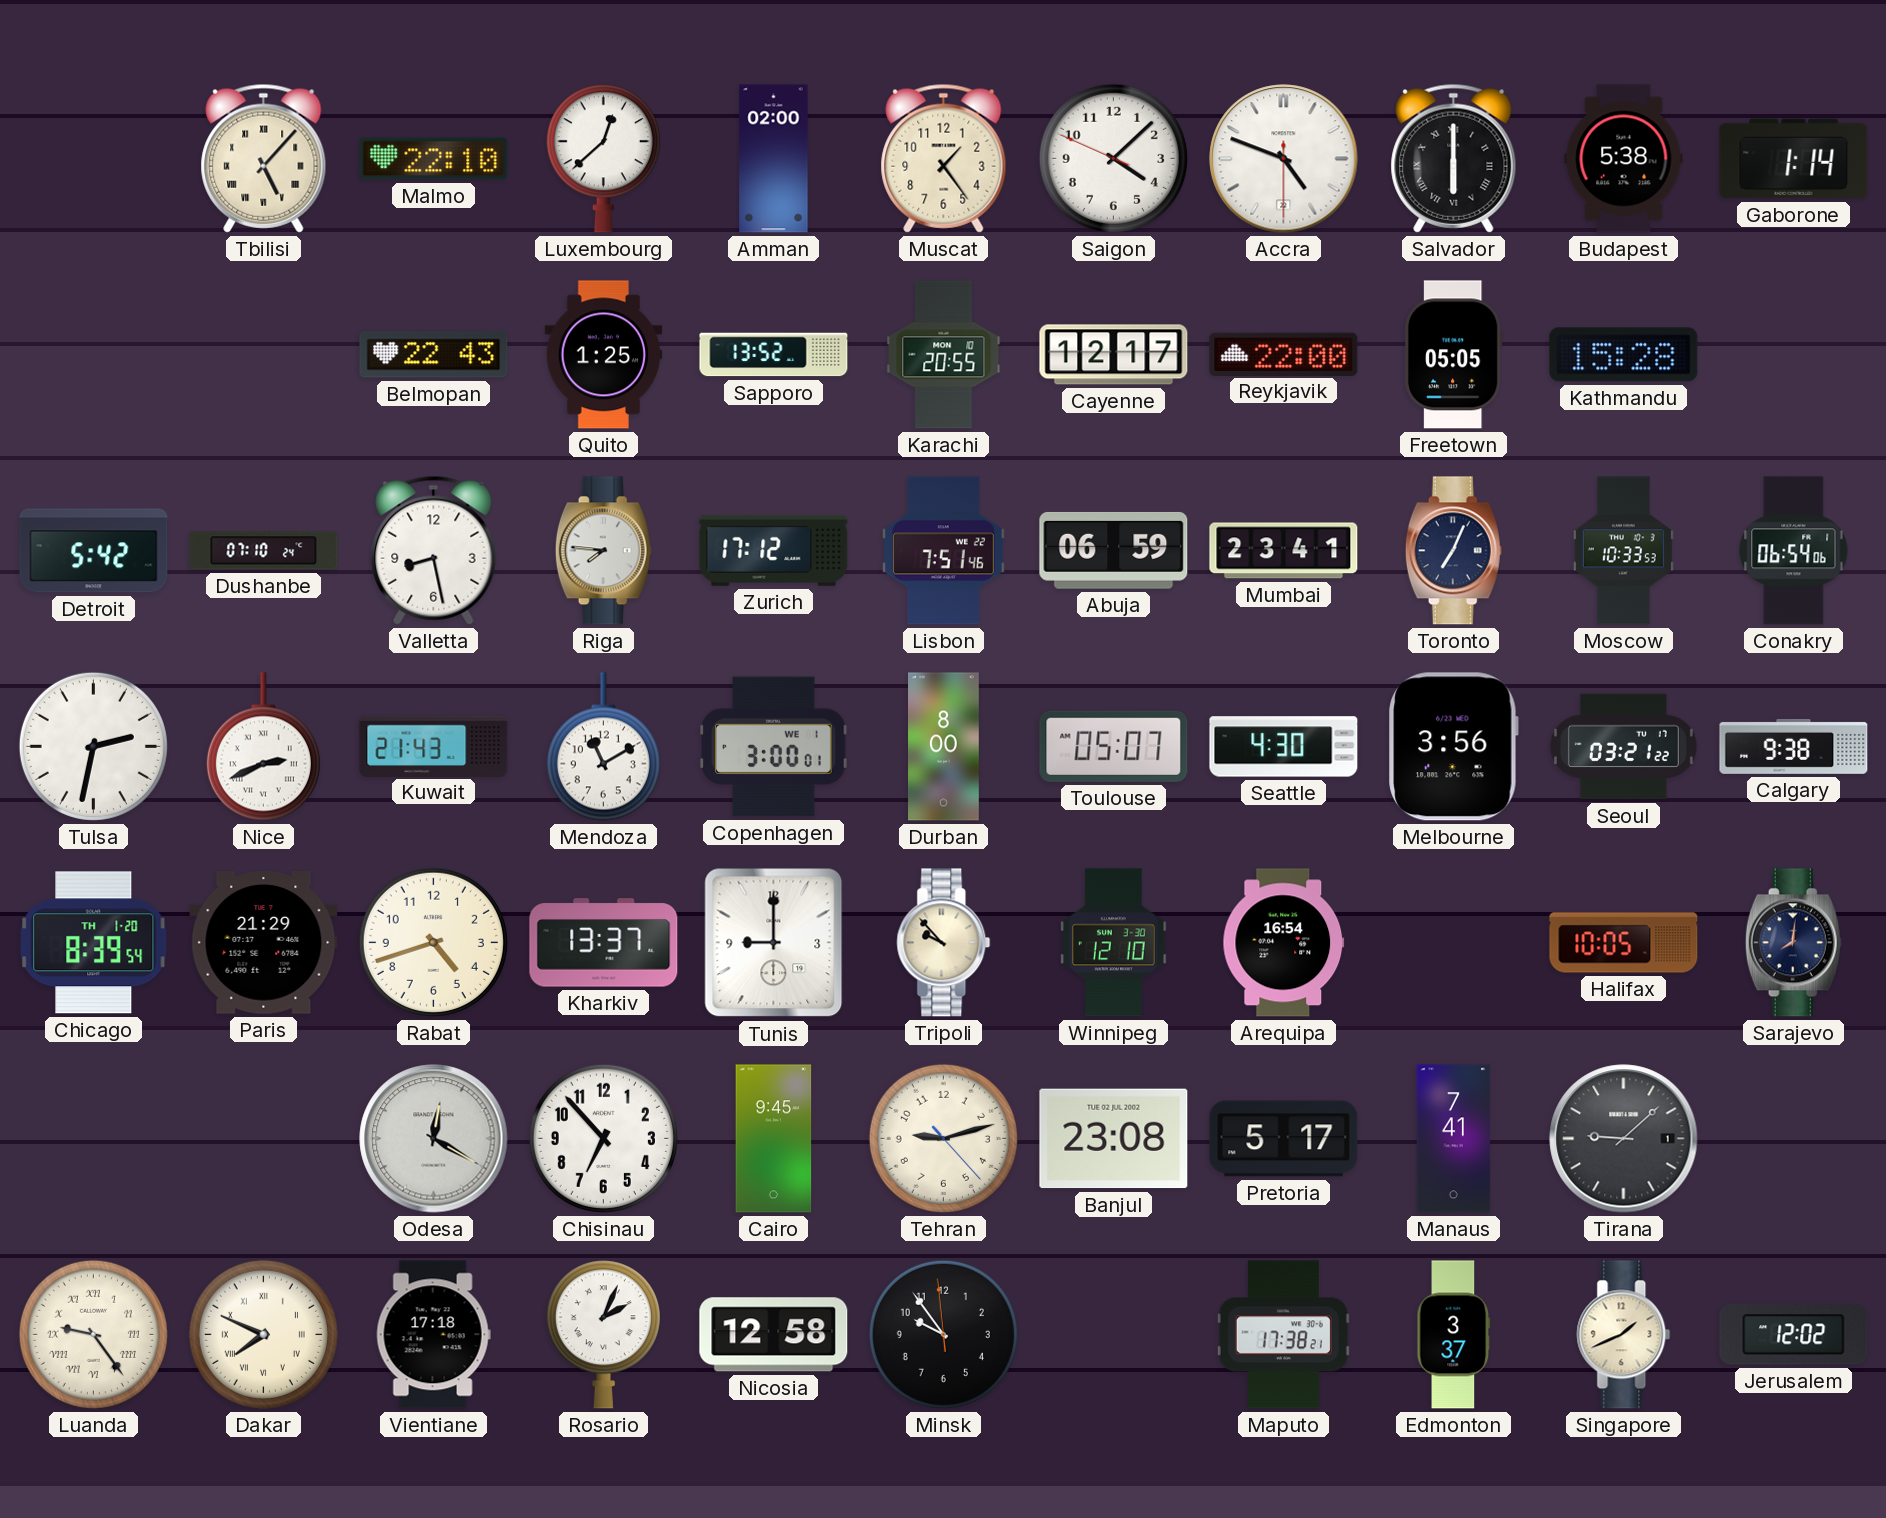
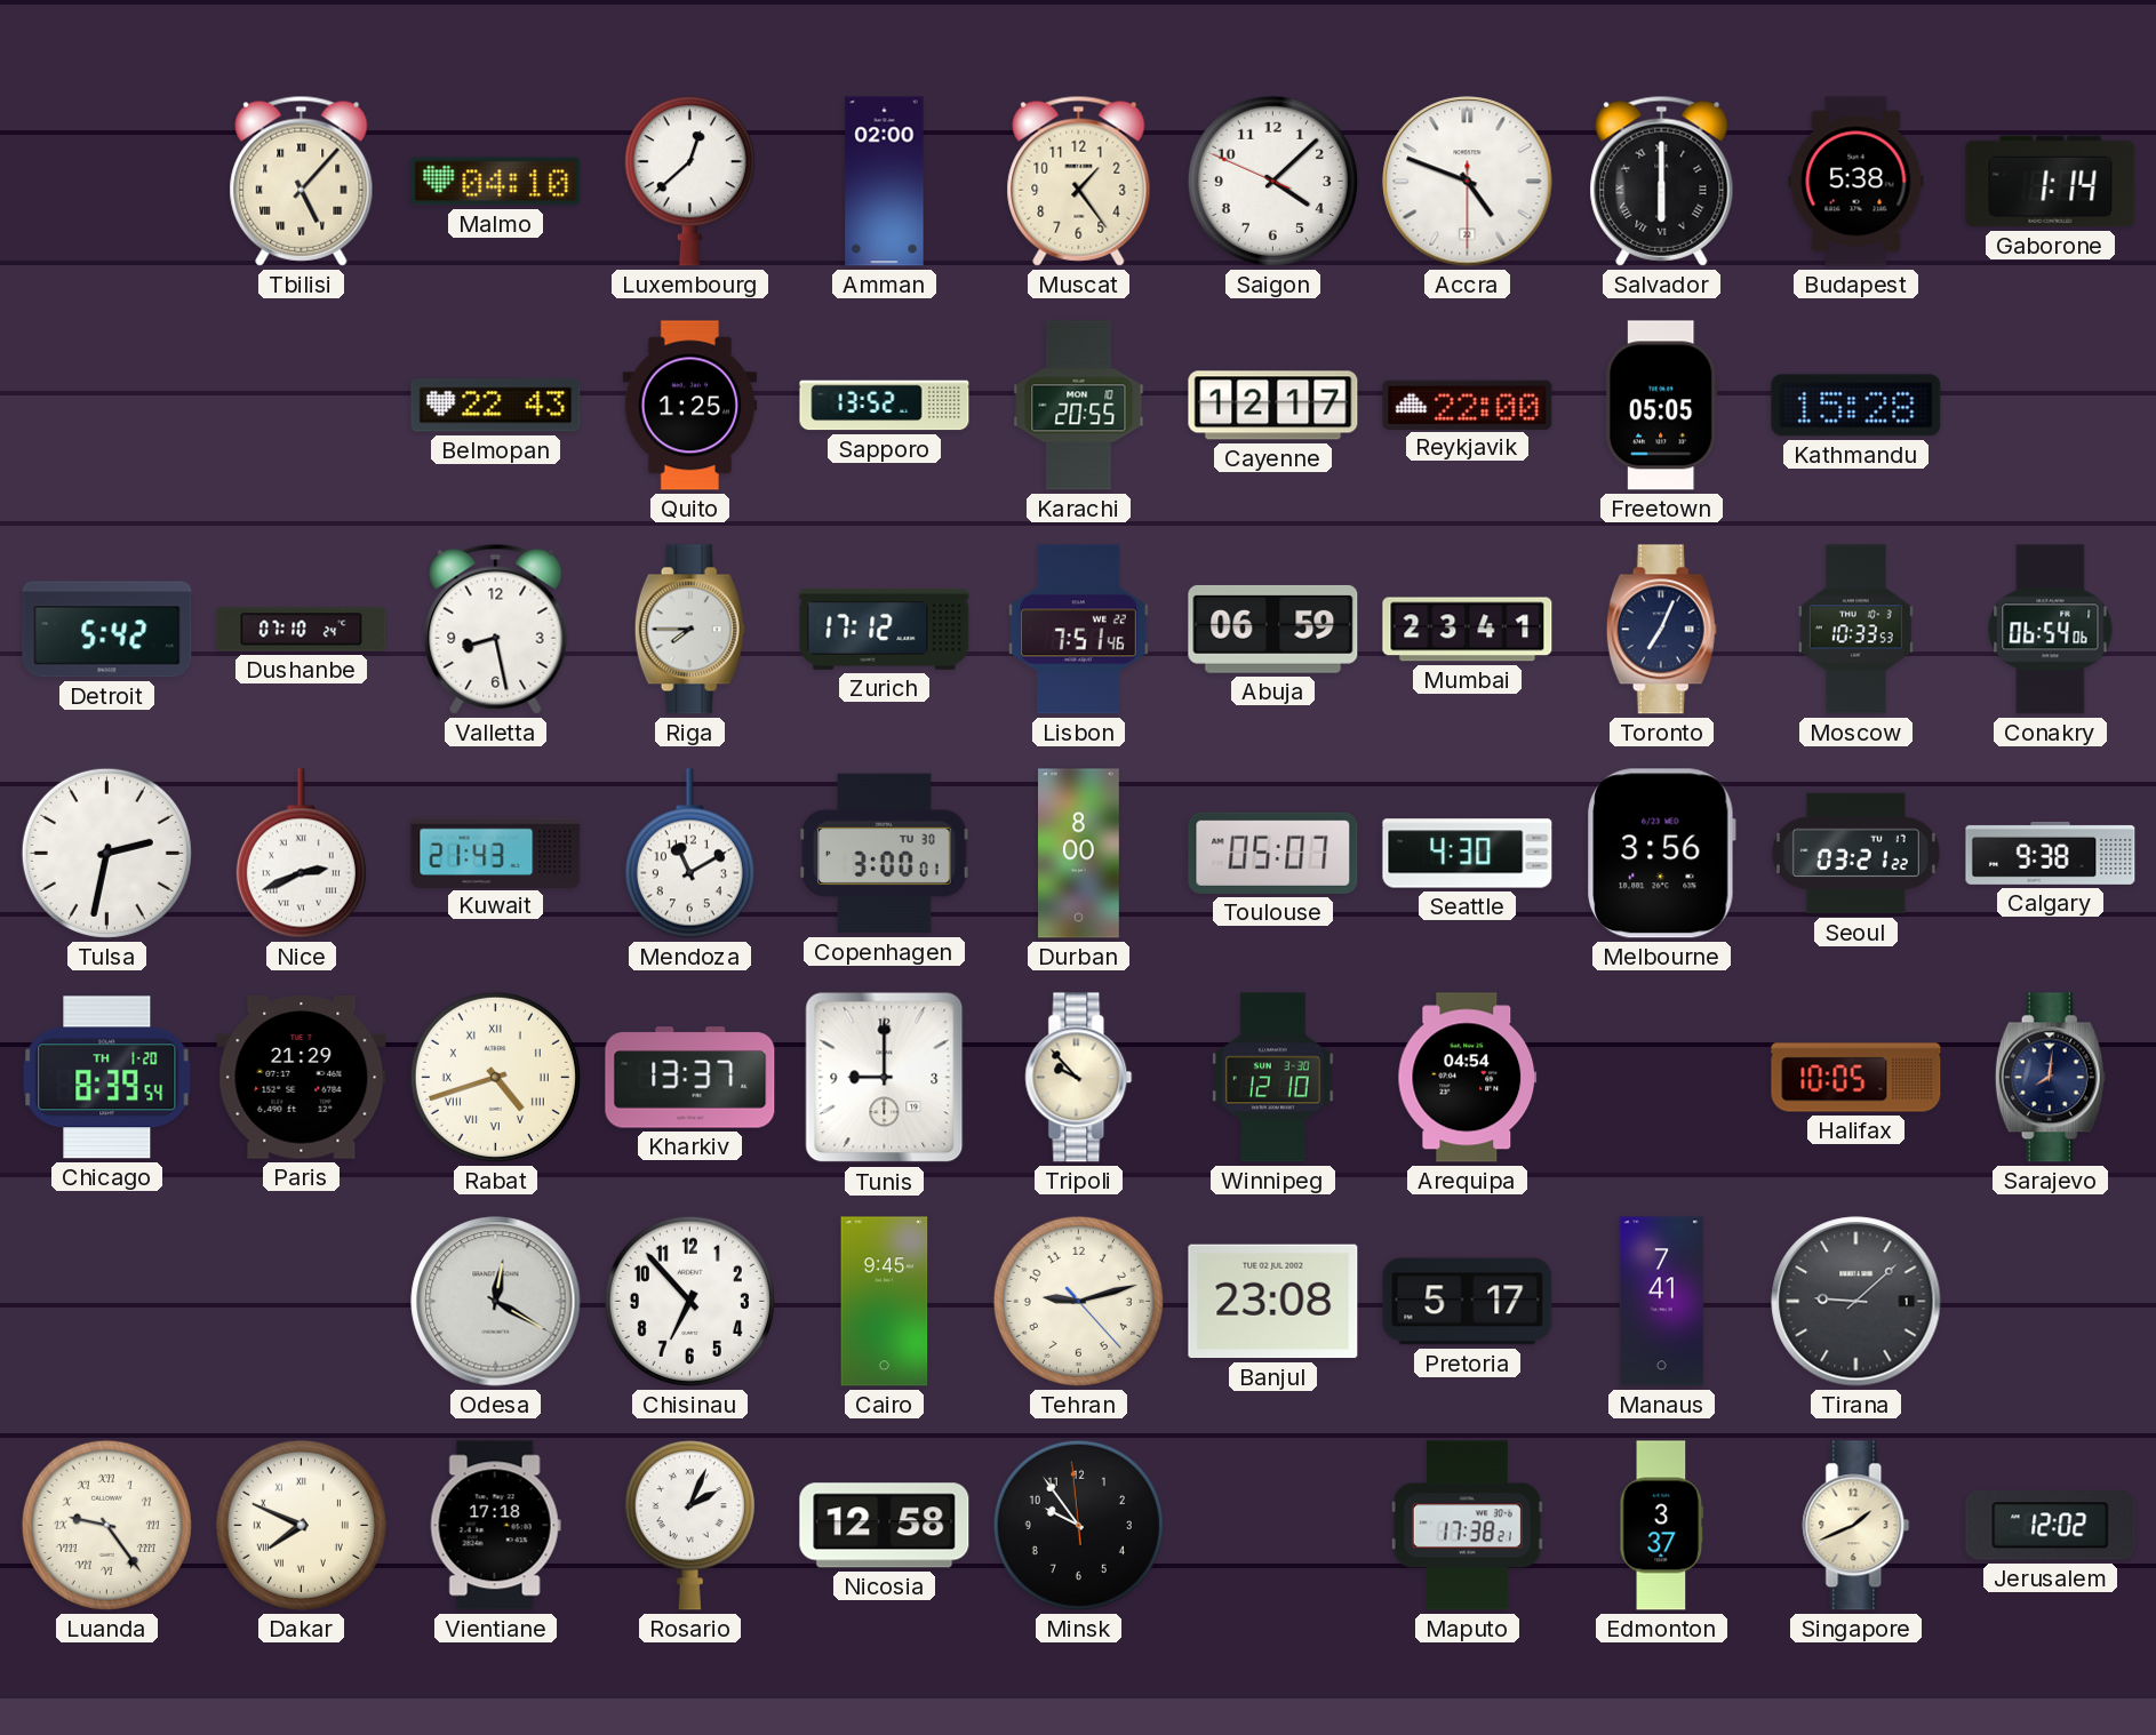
Malmo: 22:10 -> 04:10 (496, 182)
Riga: 7:46 -> 7:45 (689, 630)
Copenhagen date: WE 1 -> TU 30 (885, 854)
Rabat numerals: Arabic -> Roman (495, 1077)
Arequipa: 16:54 -> 04:54 (1468, 1078)
